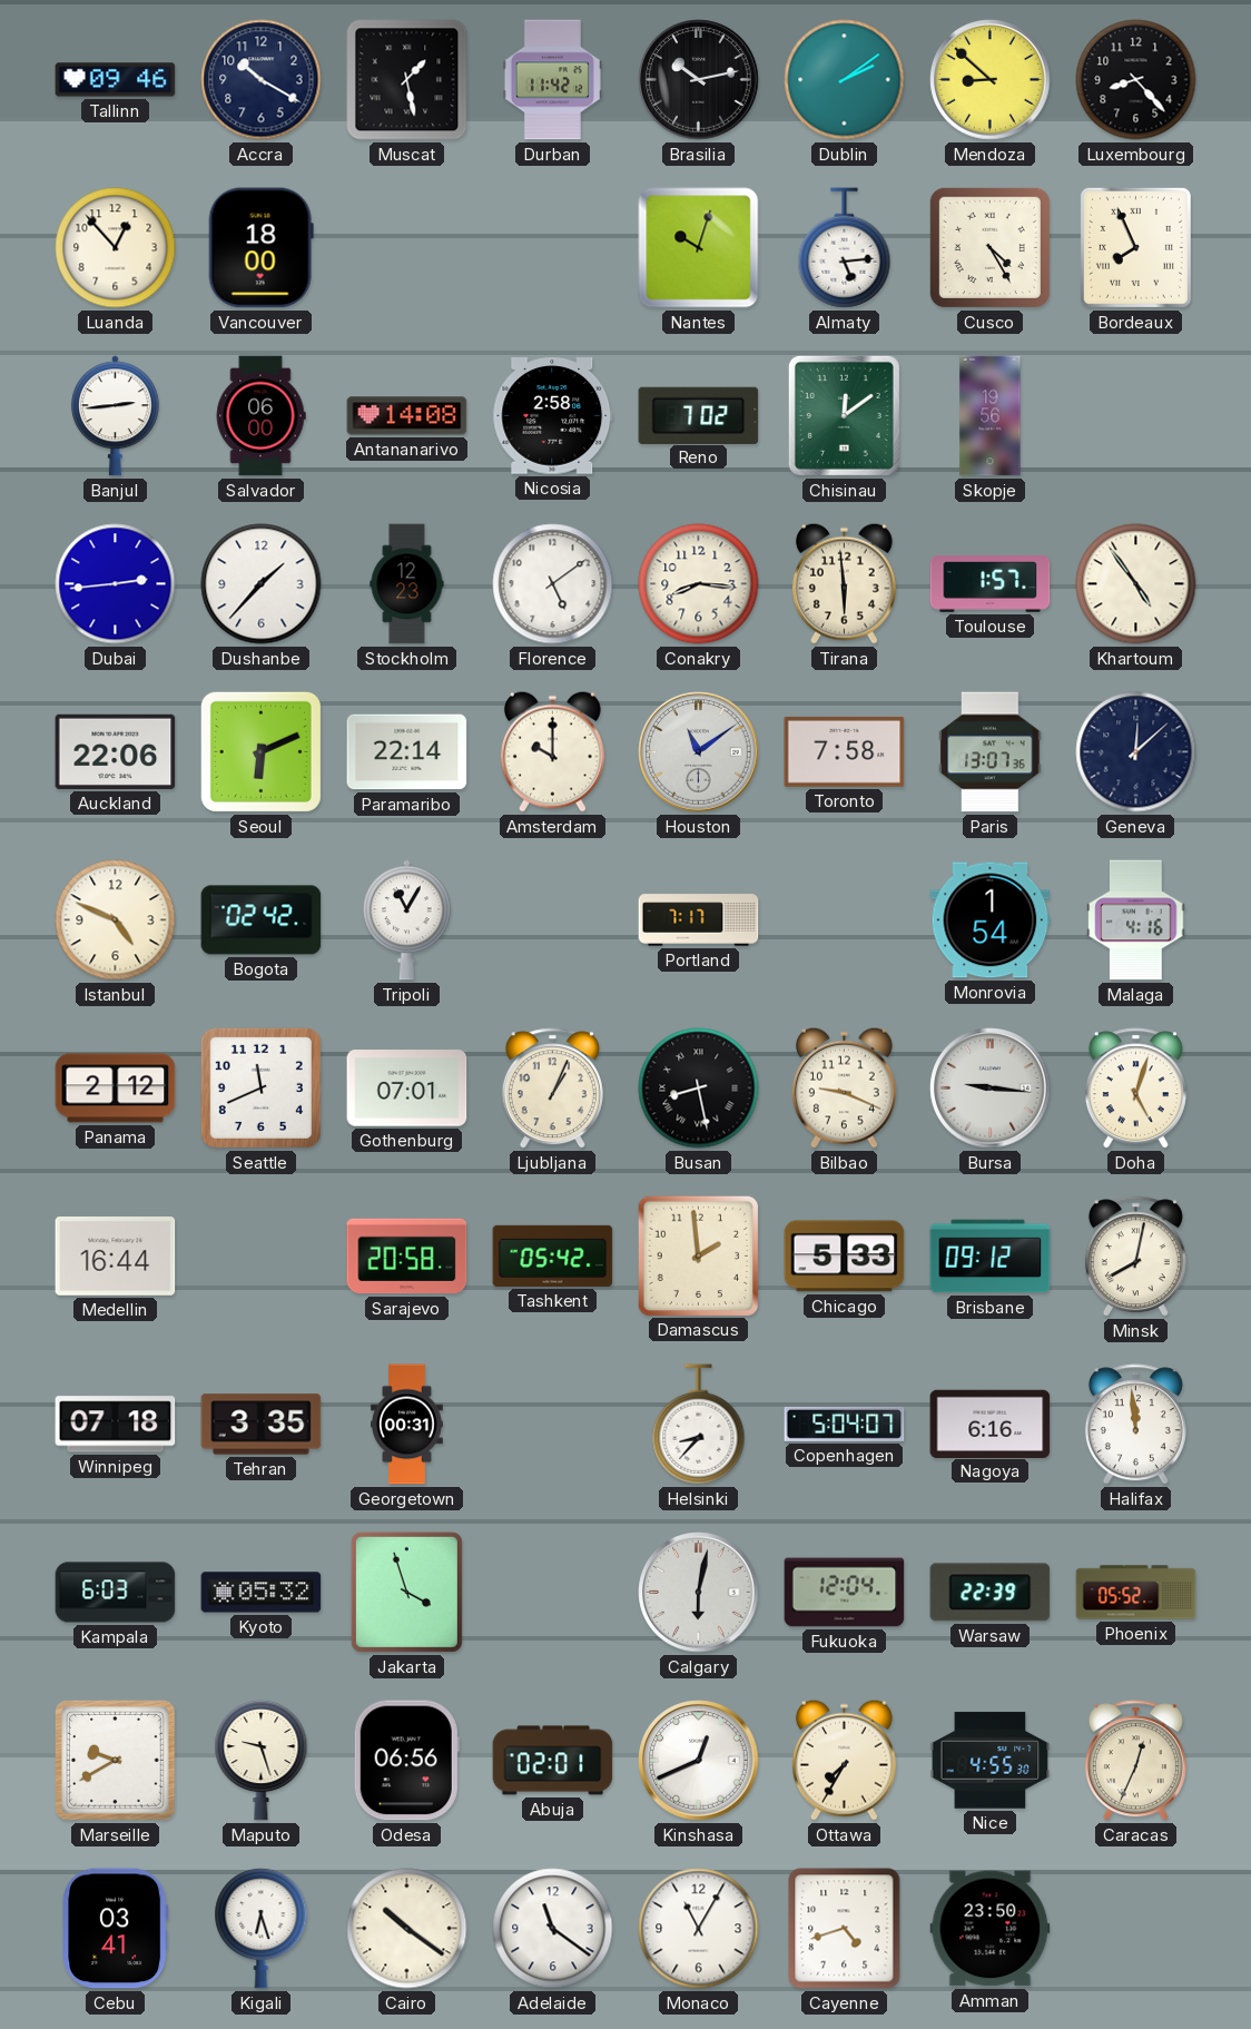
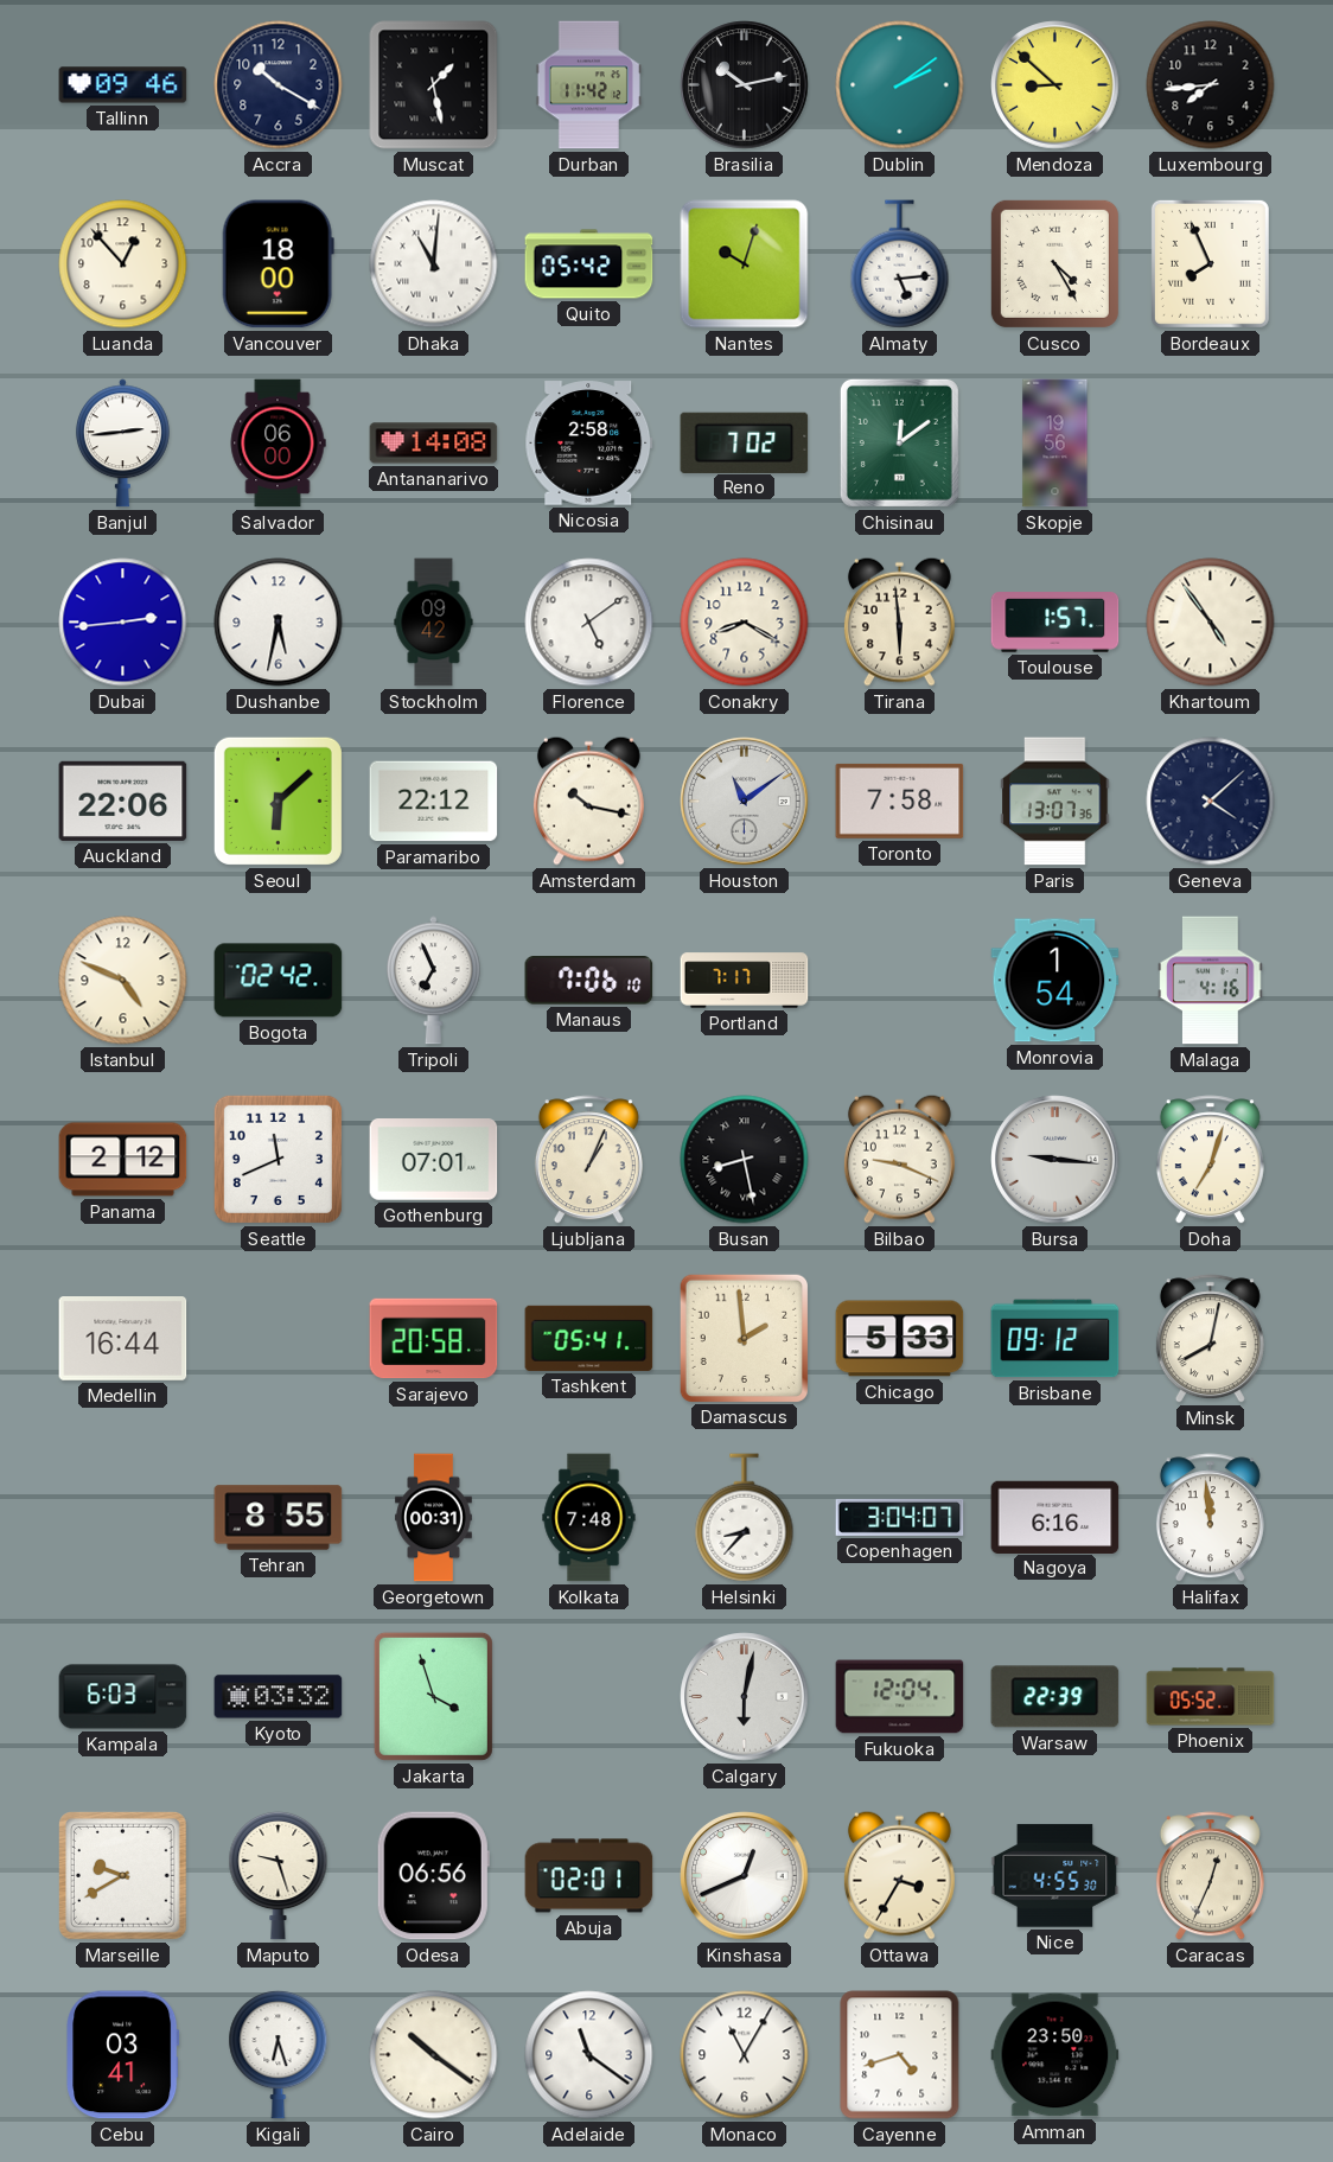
Luxembourg: 8:23 -> 7:44 (1211, 85)
Dhaka: none -> 11:01 (434, 264)
Quito: none -> 05:42 (589, 264)
Dushanbe: 1:37 -> 5:32 (279, 623)
Stockholm: 12:23 -> 09:42 (434, 623)
Conakry: 8:16 -> 8:20 (745, 623)
Seoul: 6:11 -> 6:08 (278, 801)
Paramaribo: 22:14 -> 22:12 (434, 802)
Amsterdam: 10:00 -> 10:17 (588, 801)
Geneva: 12:08 -> 4:08 (1211, 802)
Tripoli: 11:05 -> 6:56 (433, 981)
Manaus: none -> 7:06 (589, 981)
Doha: 5:03 -> 7:03 (1210, 1160)
Tashkent: 05:42 -> 05:41 (589, 1338)
Winnipeg: 07:18 -> none (116, 1425)
Tehran: 3:35 -> 8:55 (279, 1518)
Kolkata: none -> 7:48 (589, 1518)
Copenhagen: 5:04 -> 3:04 (900, 1517)
Kyoto: 05:32 -> 03:32 (279, 1697)
Ottawa: 7:35 -> 3:35 (899, 1875)
